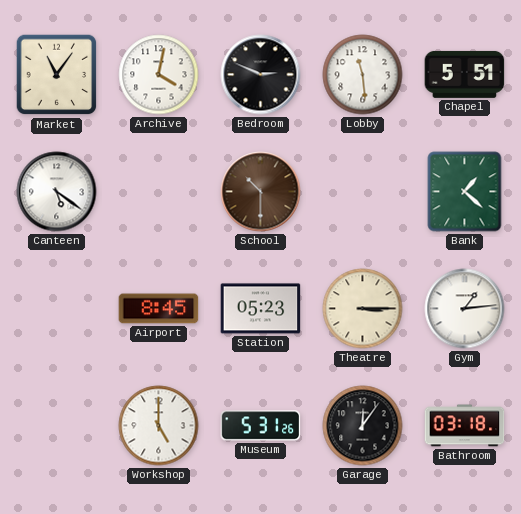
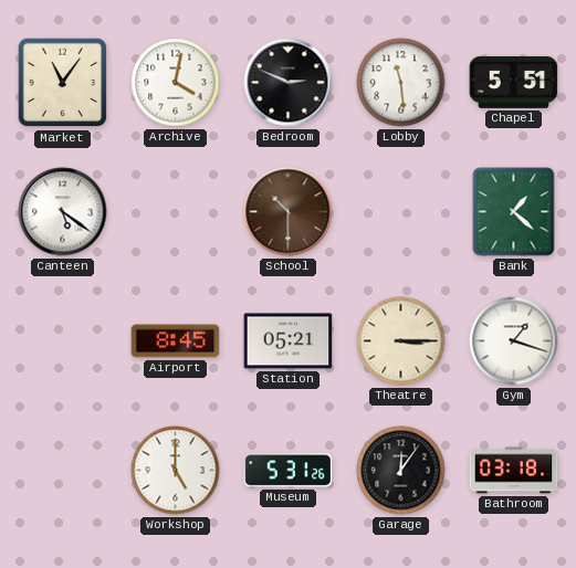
Station: 05:23 -> 05:21 (289, 341)
Gym: 1:14 -> 1:18 (514, 341)
